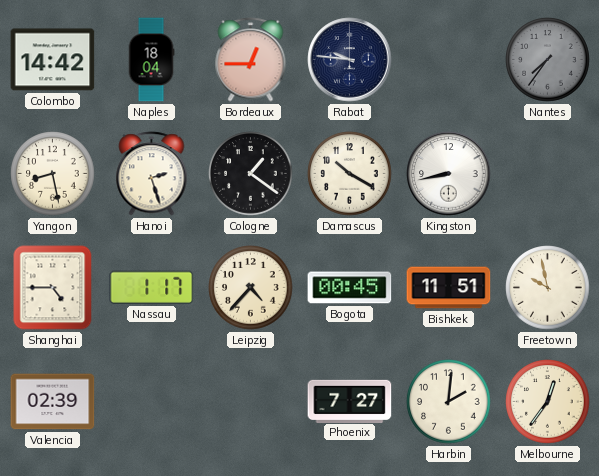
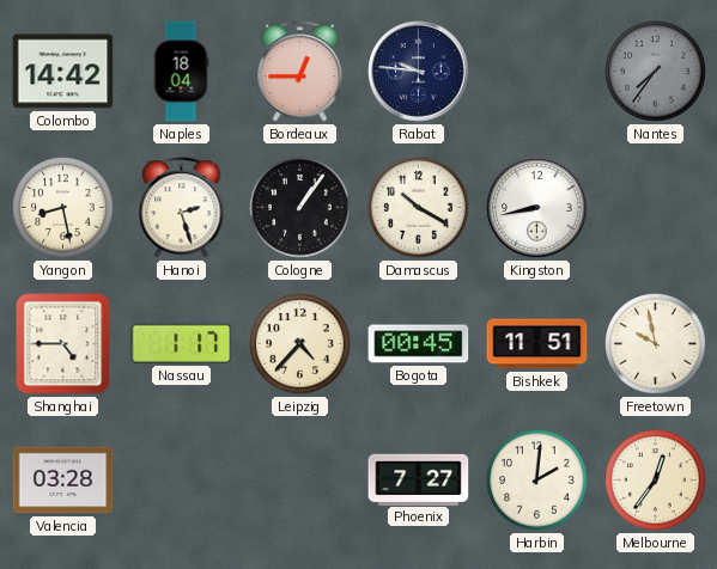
Cologne: 1:21 -> 1:06 (300, 208)
Valencia: 02:39 -> 03:28 (63, 481)
